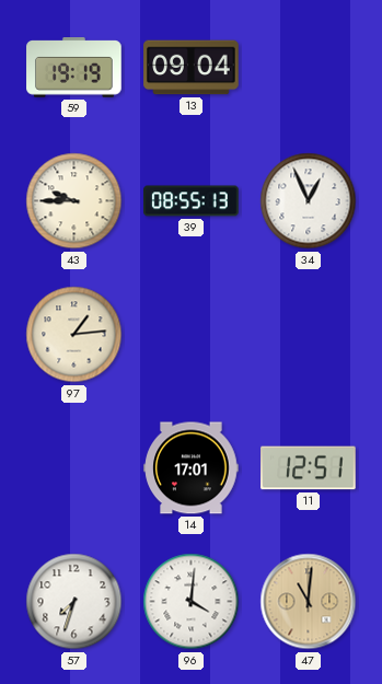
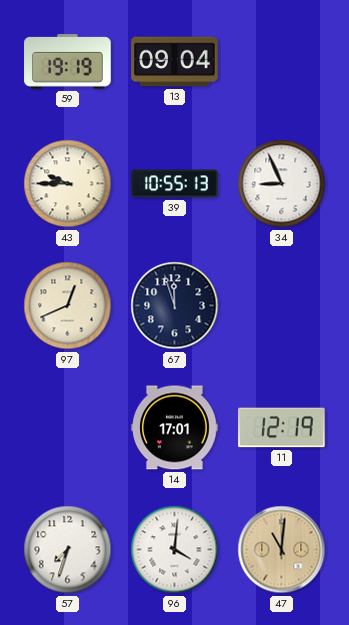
39: 08:55 -> 10:55 (175, 184)
34: 12:56 -> 8:56 (282, 184)
97: 1:14 -> 12:41 (68, 306)
67: none -> 11:57 (175, 306)
11: 12:51 -> 12:19 (282, 428)
